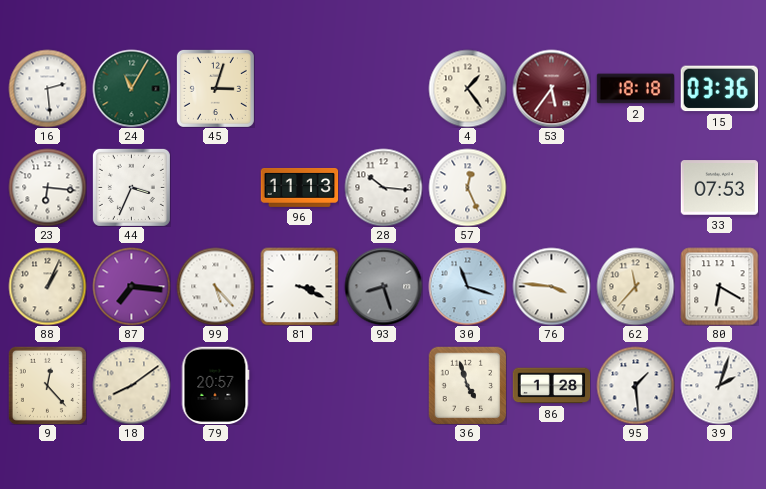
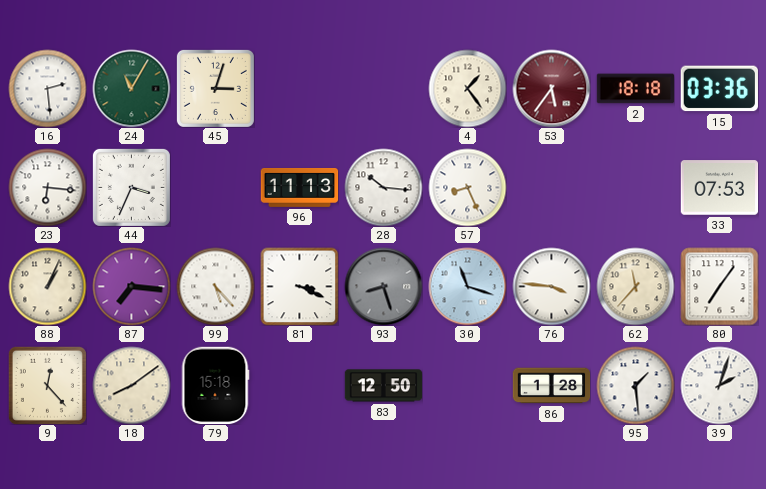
57: 12:26 -> 8:26 (467, 187)
80: 6:20 -> 7:06 (719, 286)
79: 20:57 -> 15:18 (215, 385)
83: none -> 12:50 (383, 386)
36: 4:57 -> none (467, 385)
